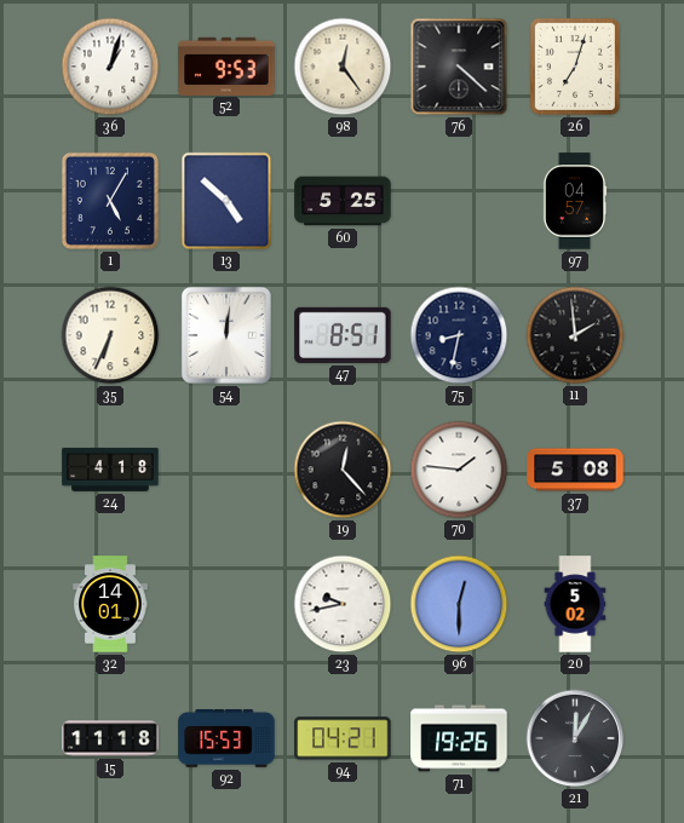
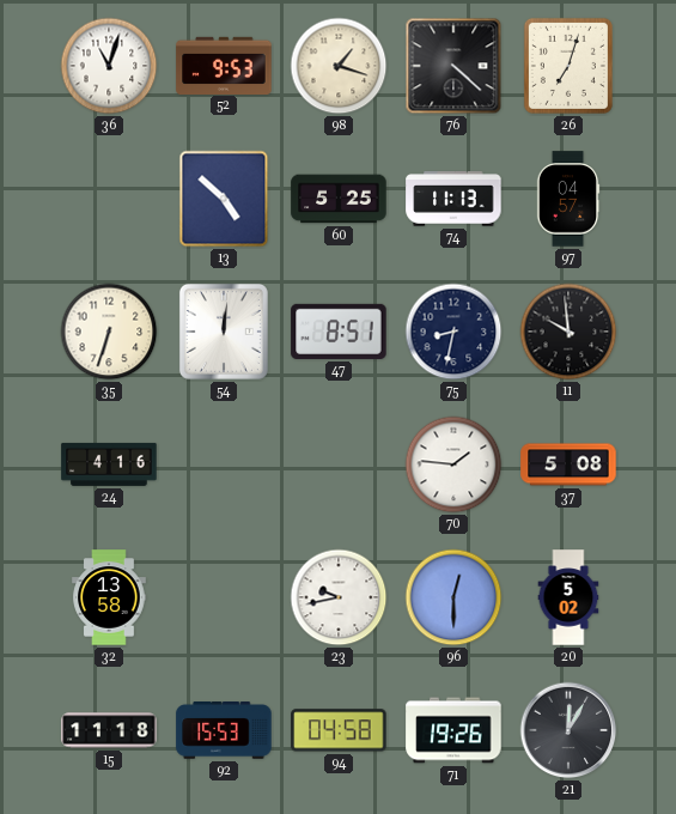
36: 1:03 -> 11:03 (109, 66)
98: 12:24 -> 1:18 (339, 66)
1: 5:05 -> none (110, 201)
74: none -> 11:13 (453, 199)
35: 6:34 -> 6:33 (109, 332)
11: 1:59 -> 9:59 (568, 332)
24: 4:18 -> 4:16 (109, 464)
19: 12:23 -> none (343, 470)
32: 14:01 -> 13:58 (109, 597)
94: 04:21 -> 04:58 (339, 730)
